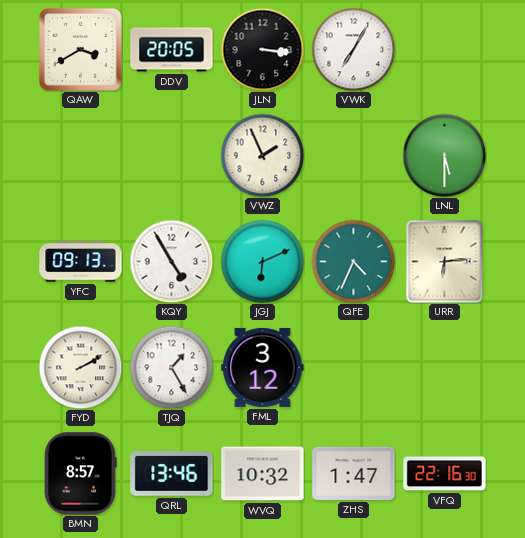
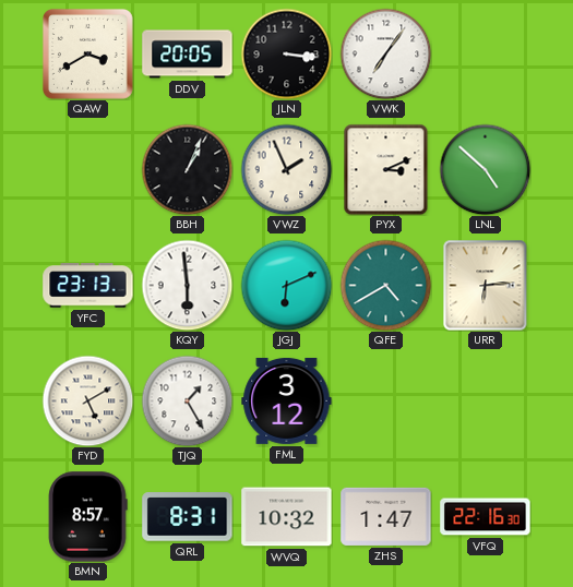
VWK: 7:05 -> 7:06 (385, 53)
BBH: none -> 1:04 (187, 169)
PYX: none -> 3:11 (386, 169)
LNL: 5:30 -> 4:52 (485, 169)
YFC: 09:13 -> 23:13 (88, 286)
KQY: 4:55 -> 5:59 (187, 285)
QFE: 4:34 -> 4:40 (385, 285)
FYD: 2:10 -> 5:10 (87, 400)
QRL: 13:46 -> 8:31 (188, 517)
